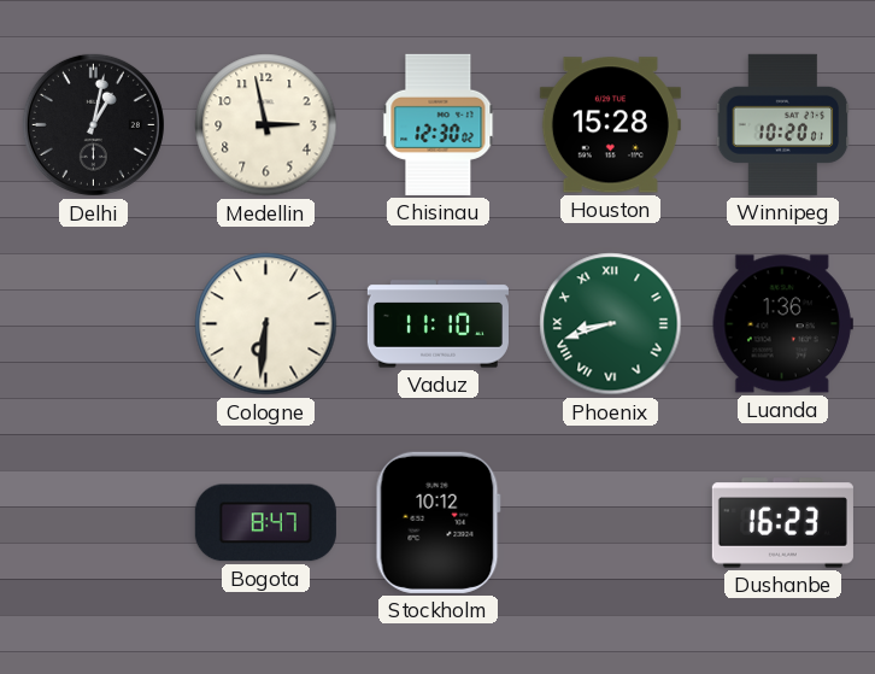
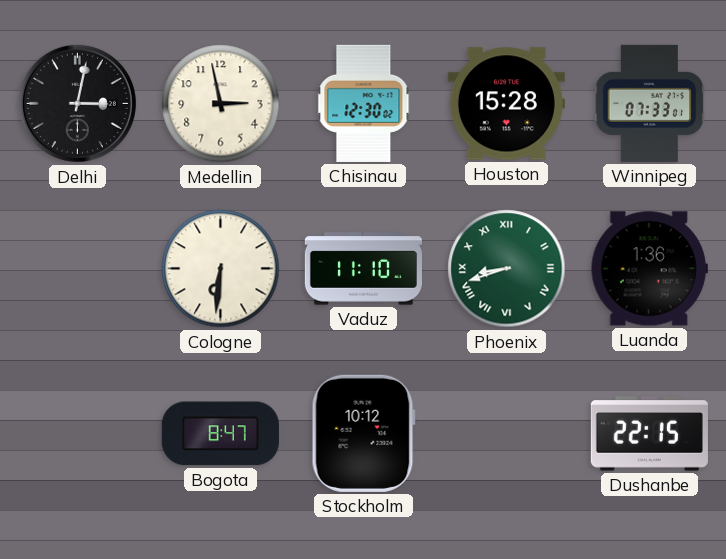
Delhi: 1:02 -> 3:02 (77, 103)
Winnipeg: 10:20 -> 07:33 (650, 103)
Dushanbe: 16:23 -> 22:15 (649, 434)
